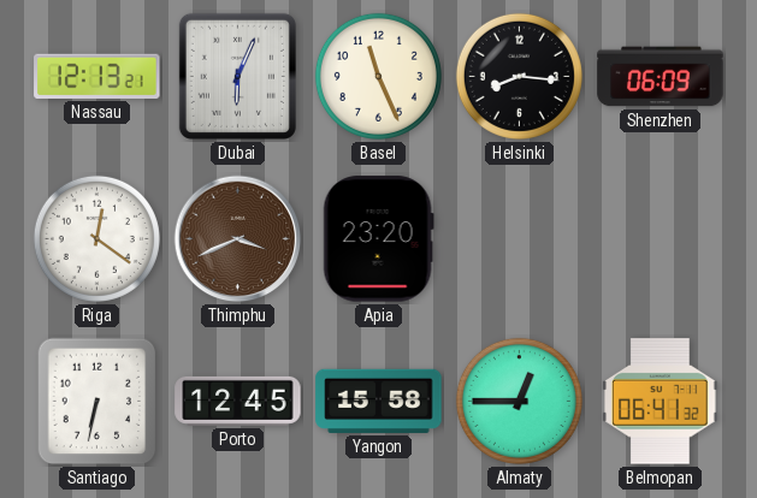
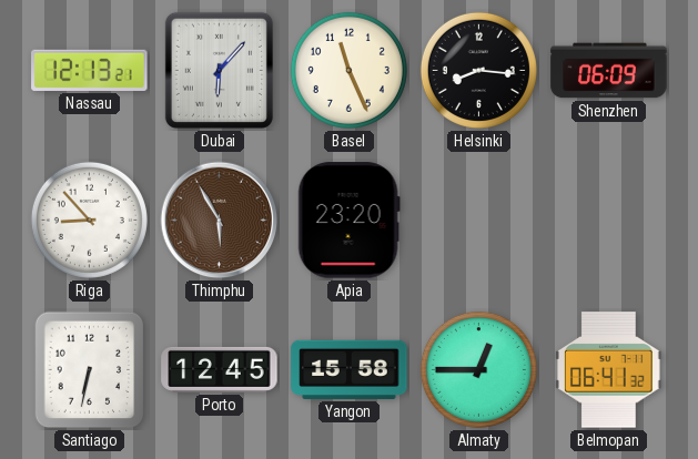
Dubai: 6:04 -> 6:07 (219, 70)
Riga: 12:21 -> 8:53 (89, 220)
Thimphu: 3:41 -> 5:55 (220, 221)
